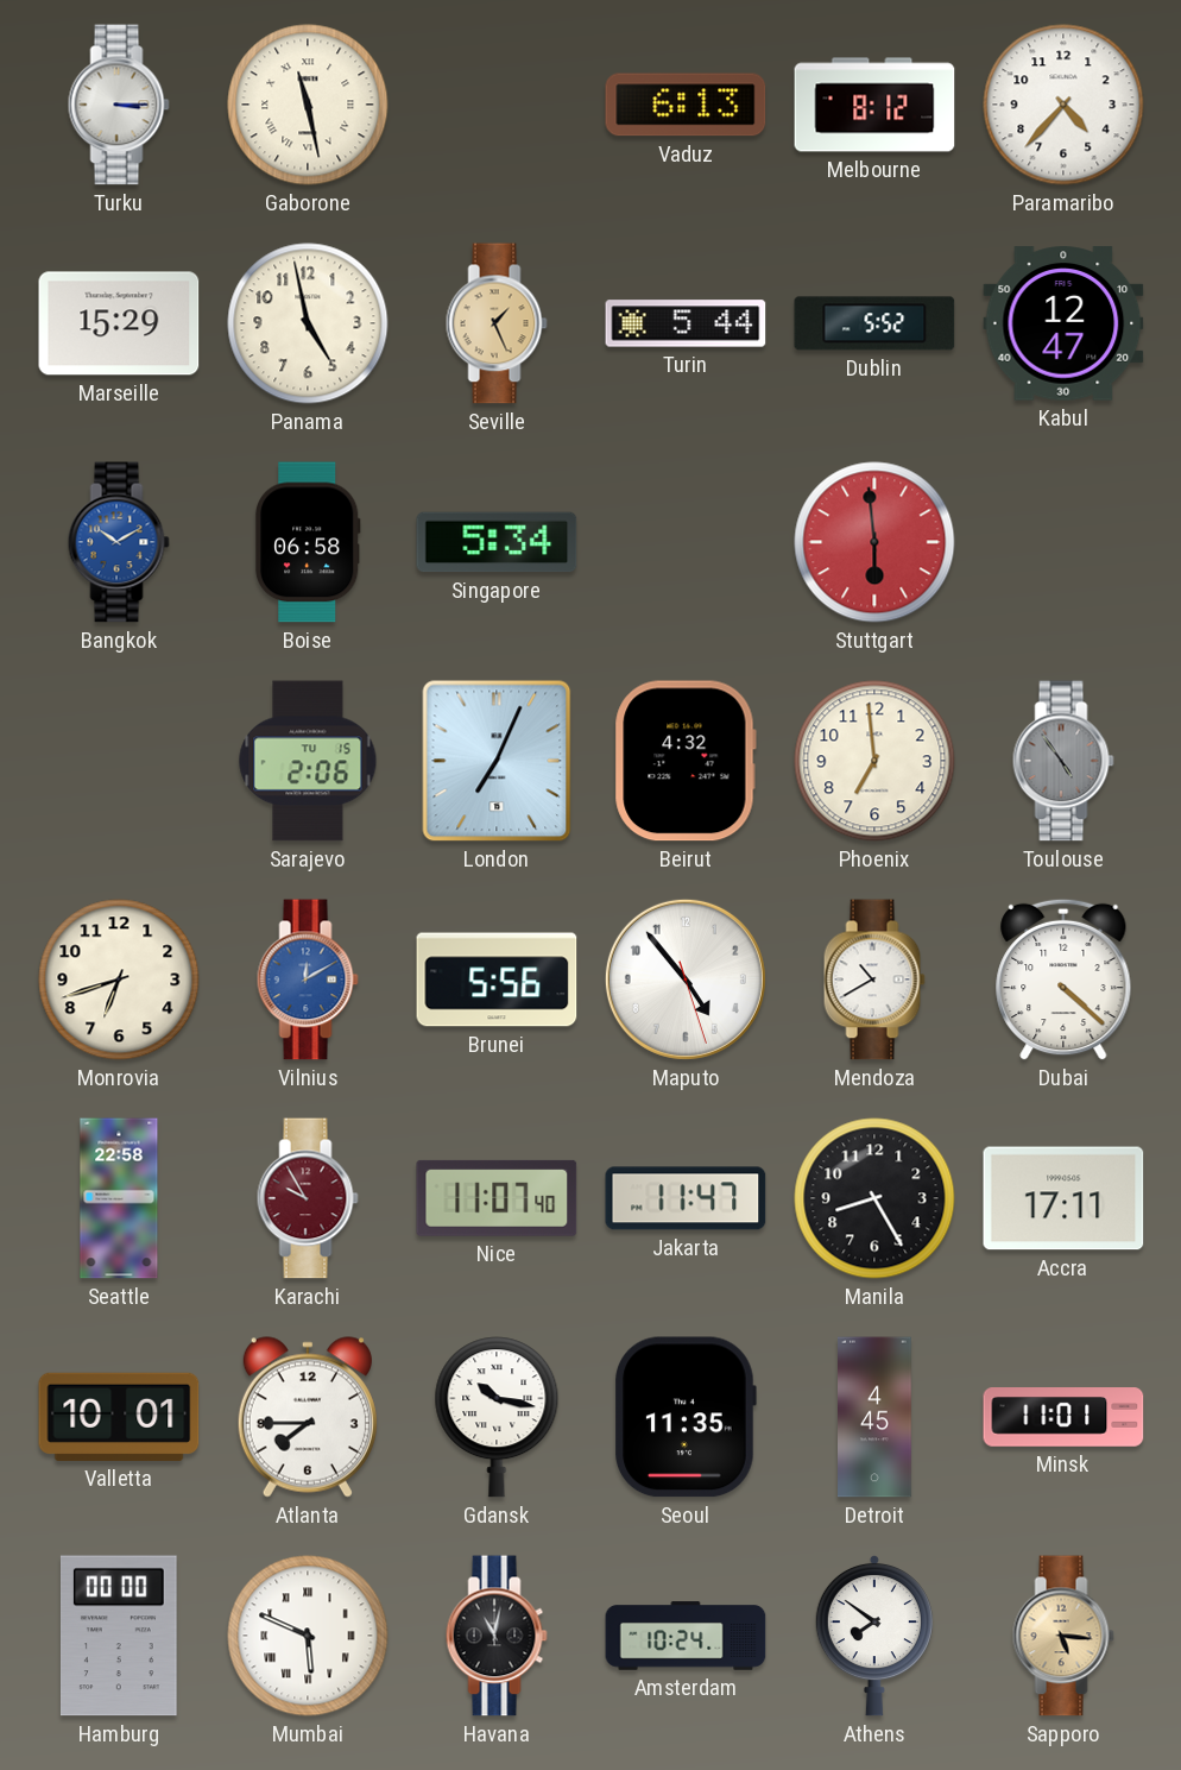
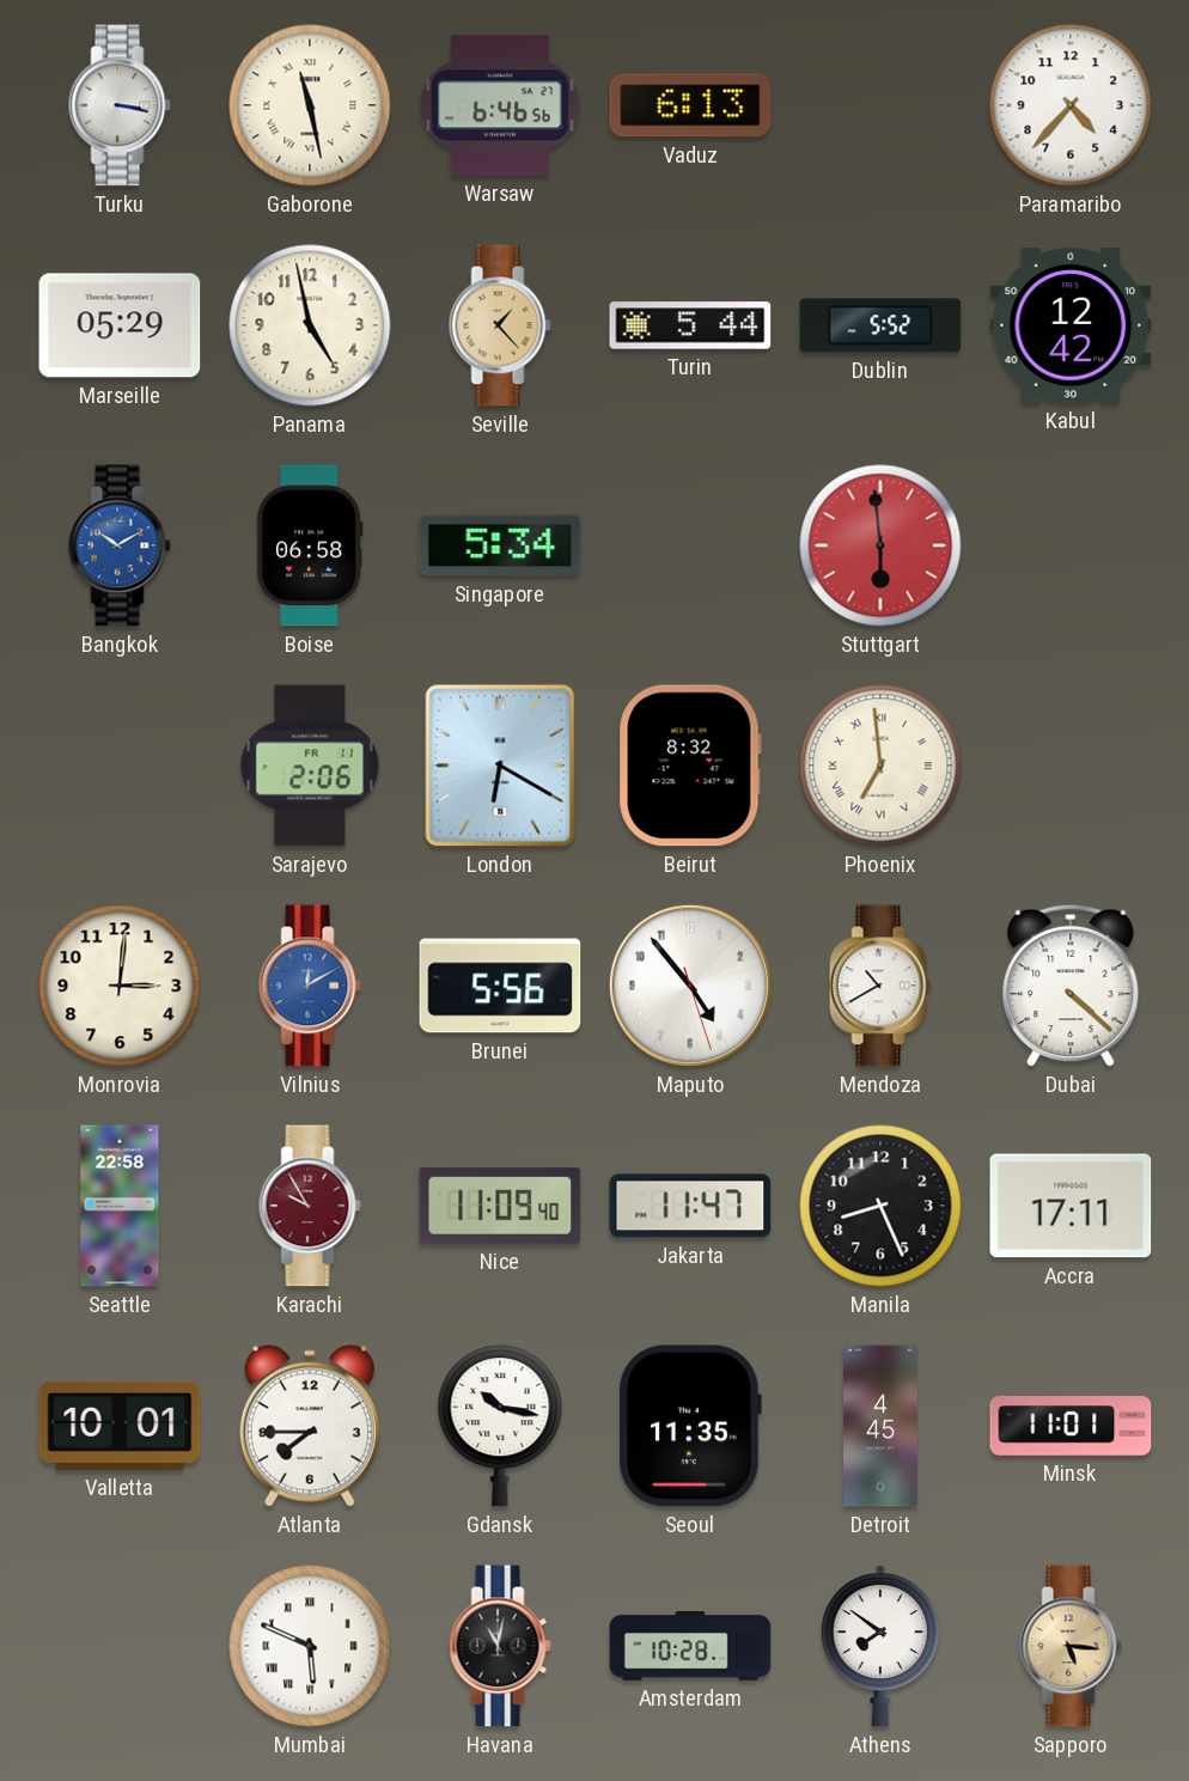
Turku: 3:15 -> 3:17 (120, 105)
Warsaw: none -> 6:46 (500, 105)
Melbourne: 8:12 -> none (874, 105)
Marseille: 15:29 -> 05:29 (120, 325)
Seville: 1:26 -> 1:23 (500, 325)
Kabul: 12:47 -> 12:42 (1071, 325)
Sarajevo date: TU 15 -> FR 11 (310, 766)
London: 7:04 -> 6:20 (500, 766)
Beirut: 4:32 -> 8:32 (690, 766)
Phoenix numerals: Arabic -> Roman (880, 766)
Toulouse: 4:54 -> none (1063, 761)
Monrovia: 6:42 -> 3:01 (120, 986)
Nice: 11:07 -> 11:09 (500, 1206)
Manila: 8:25 -> 8:26 (880, 1206)
Hamburg: 00:00 -> none (119, 1636)
Amsterdam: 10:24 -> 10:28 (690, 1646)
